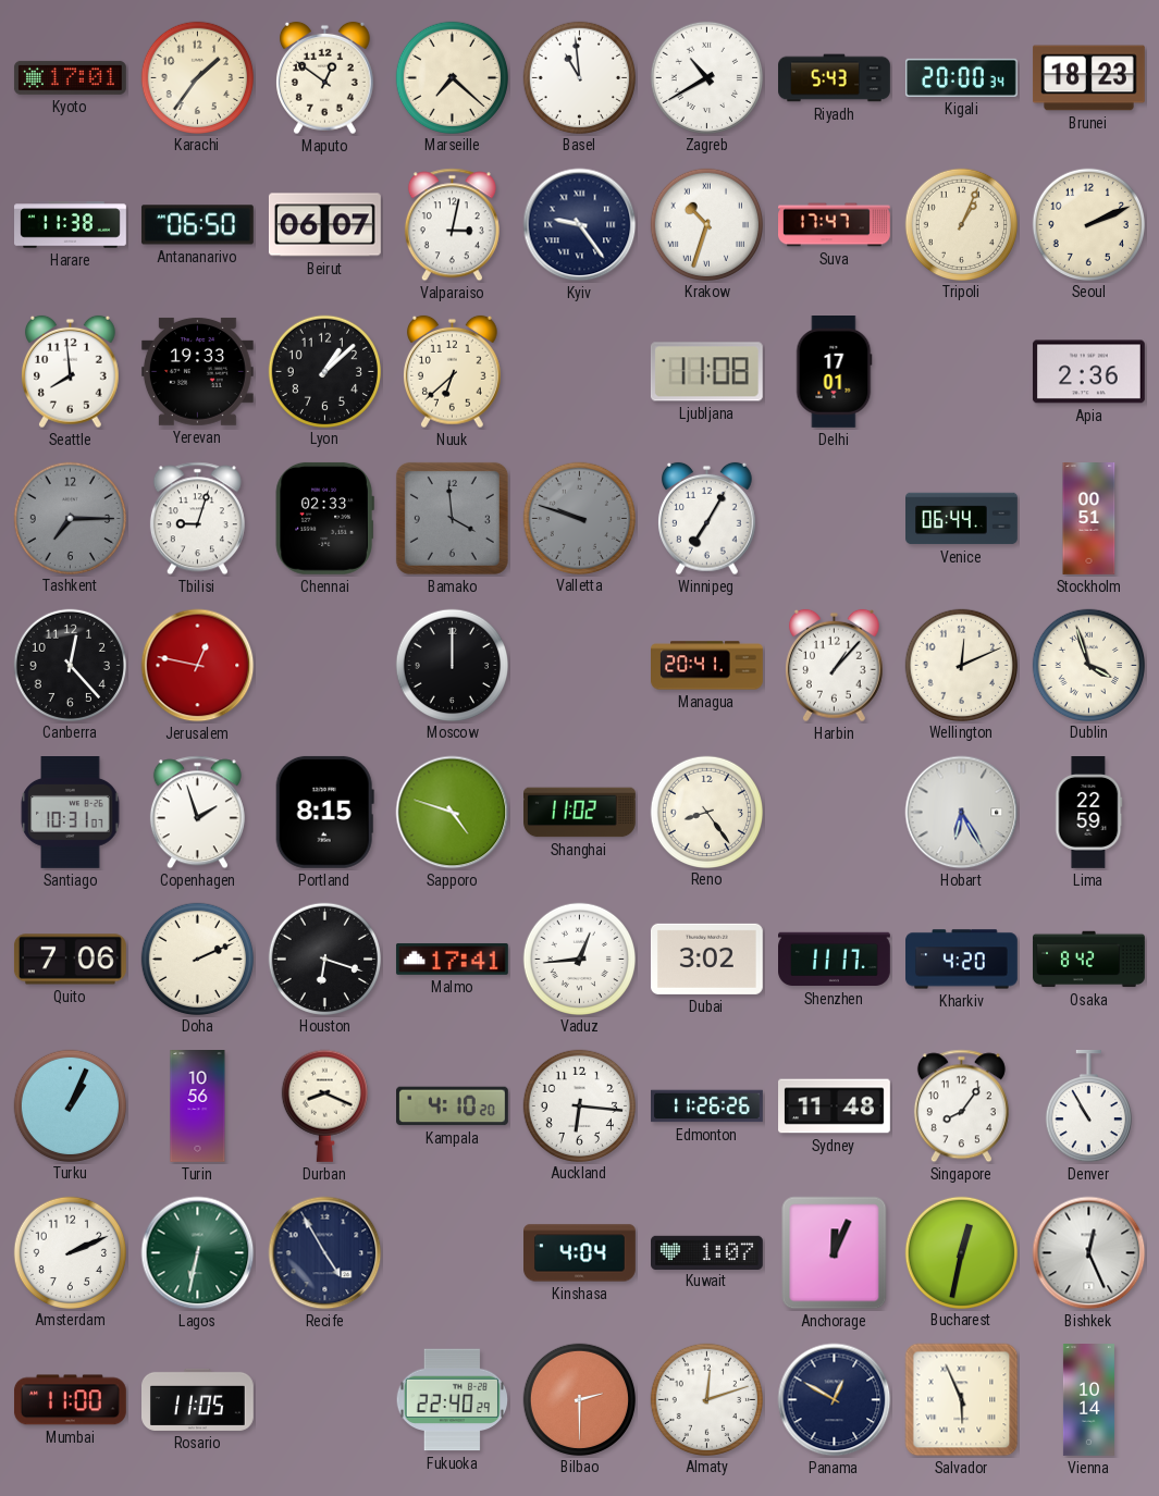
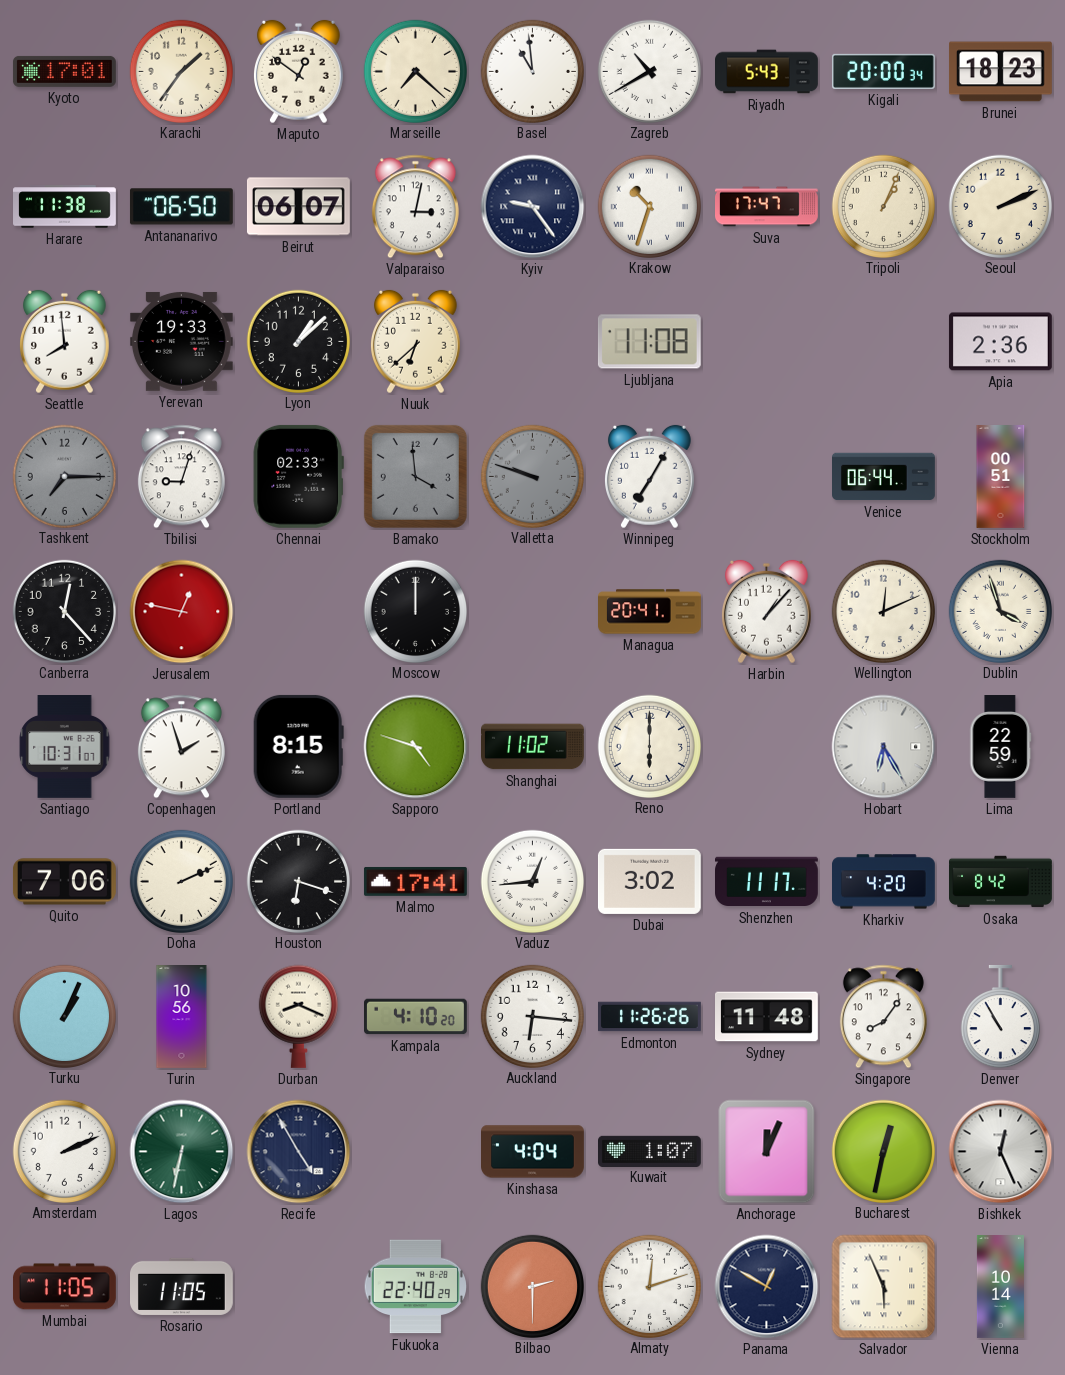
Delhi: 17:01 -> none (834, 372)
Reno: 8:24 -> 6:00 (649, 746)
Mumbai: 11:00 -> 11:05 (65, 1287)
